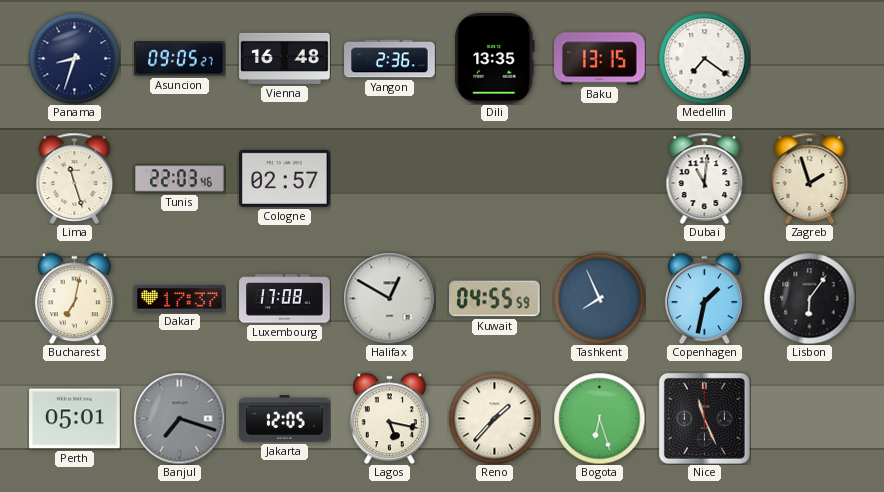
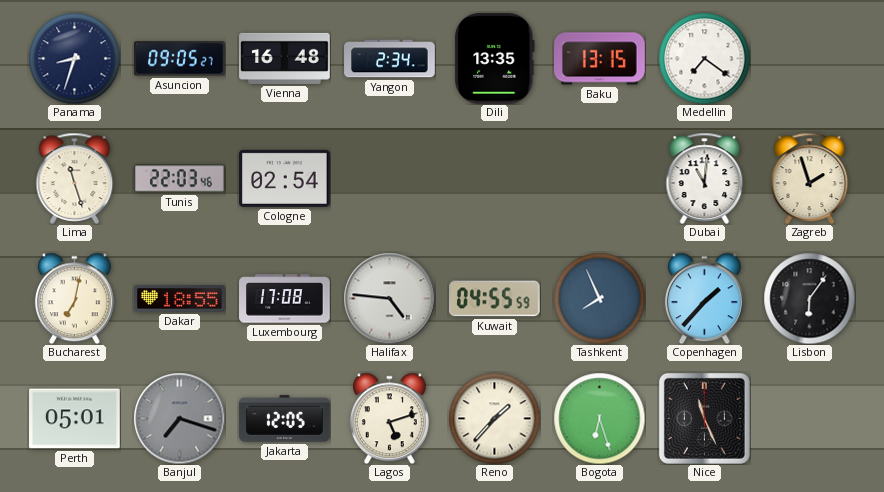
Yangon: 2:36 -> 2:34 (390, 59)
Cologne: 02:57 -> 02:54 (285, 178)
Dakar: 17:37 -> 18:55 (180, 299)
Halifax: 12:50 -> 4:46 (389, 298)
Copenhagen: 1:32 -> 1:37 (704, 298)
Lagos: 5:17 -> 5:12 (389, 418)
